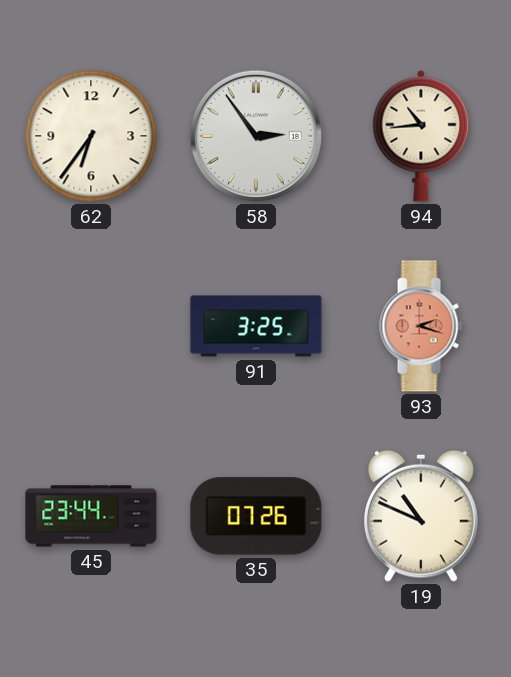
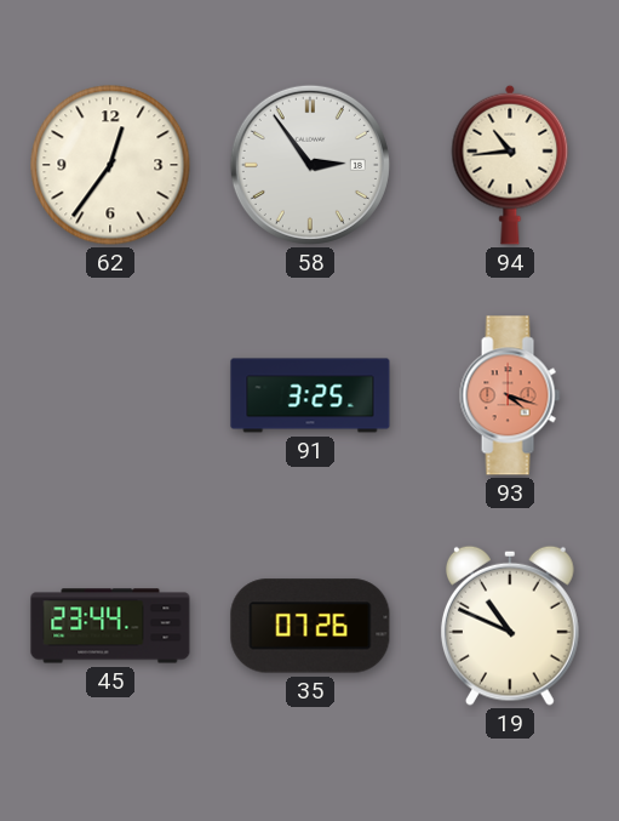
62: 6:36 -> 12:36 (110, 165)
93: 2:18 -> 4:18 (510, 395)
